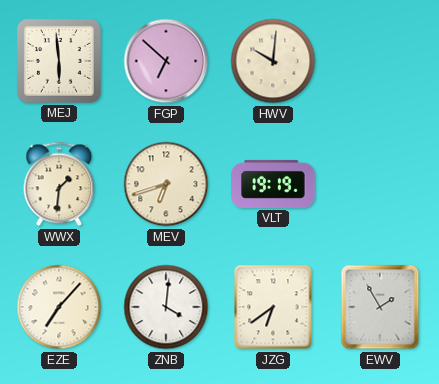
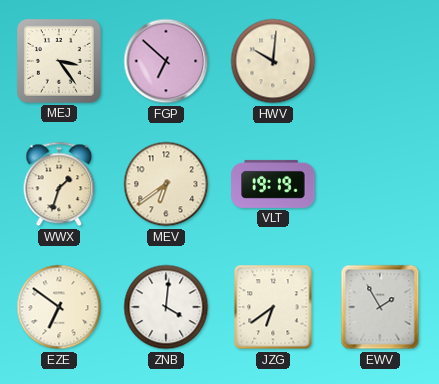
MEJ: 5:59 -> 3:24 (59, 61)
WWX: 1:31 -> 1:33 (59, 184)
MEV: 6:42 -> 6:39 (166, 184)
EZE: 7:07 -> 6:51 (59, 307)
